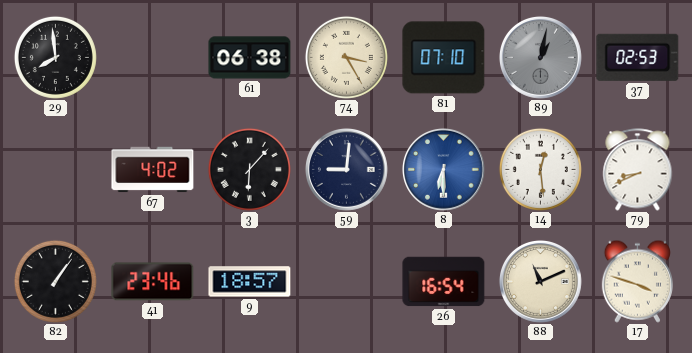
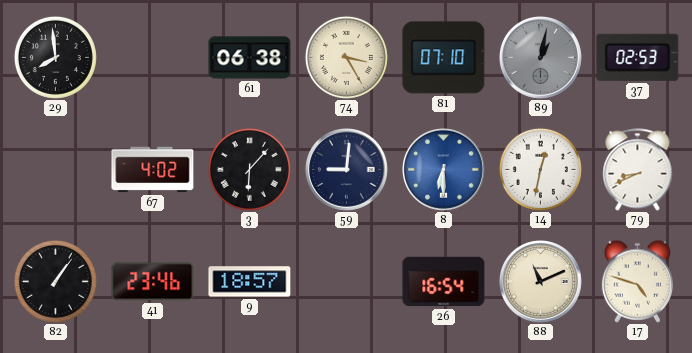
14: 12:29 -> 12:32 (540, 169)
17: 3:48 -> 4:48 (637, 281)
